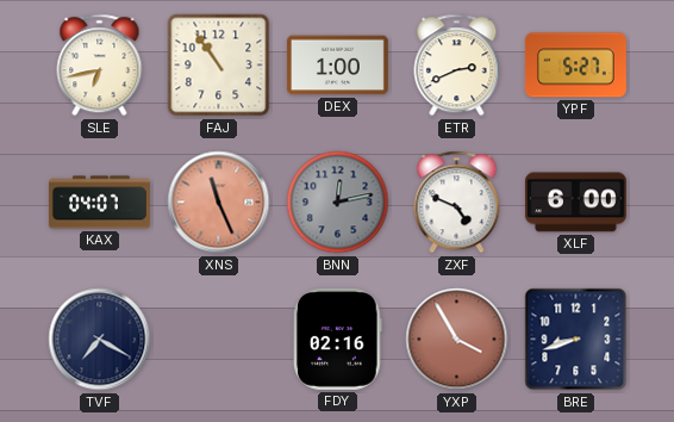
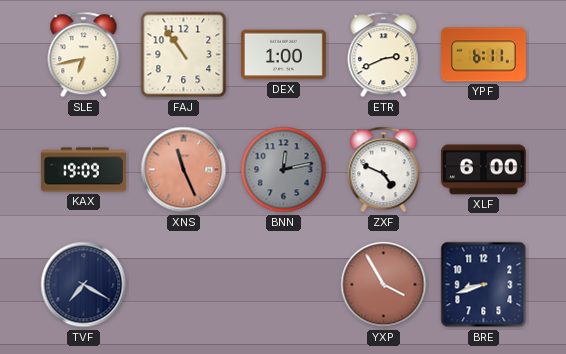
YPF: 5:27 -> 6:11 (483, 55)
KAX: 04:07 -> 19:09 (83, 170)
FDY: 02:16 -> none (338, 339)
